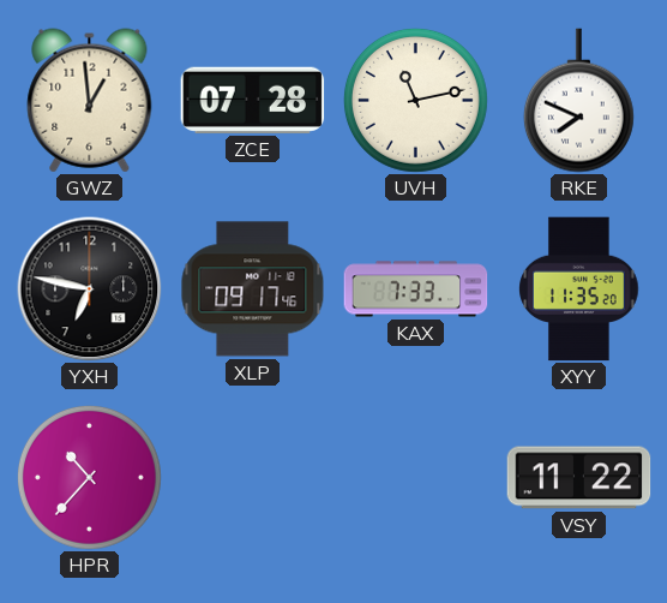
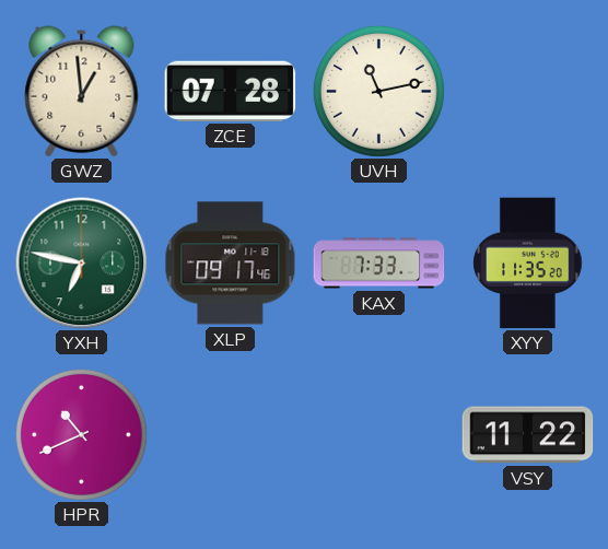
RKE: 7:49 -> none (578, 101)
YXH dial: black -> green (82, 264)
HPR: 10:37 -> 10:41 (81, 434)
